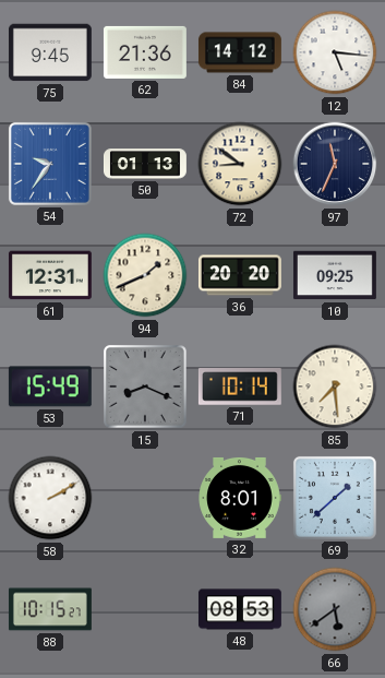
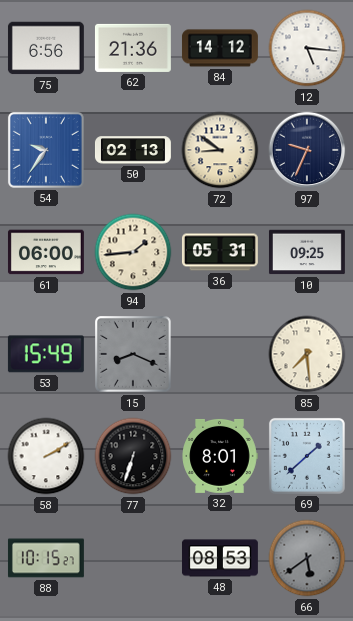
75: 9:45 -> 6:56 (46, 48)
50: 01:13 -> 02:13 (133, 150)
97: 11:34 -> 9:34 (307, 150)
61: 12:31 -> 06:00 (46, 252)
94: 1:41 -> 1:44 (133, 252)
36: 20:20 -> 05:31 (220, 252)
71: 10:14 -> none (240, 388)
77: none -> 6:33 (133, 456)
